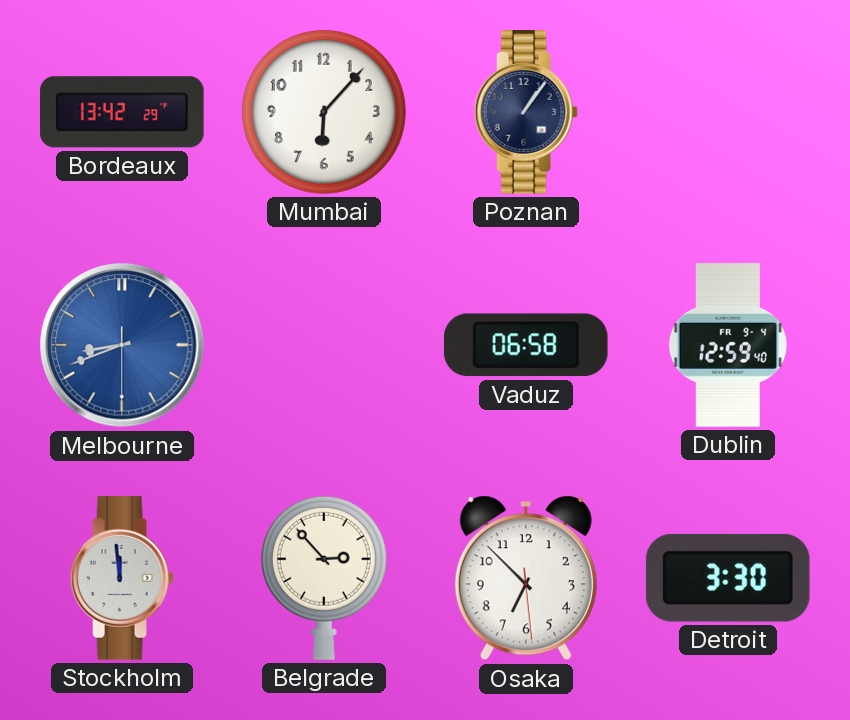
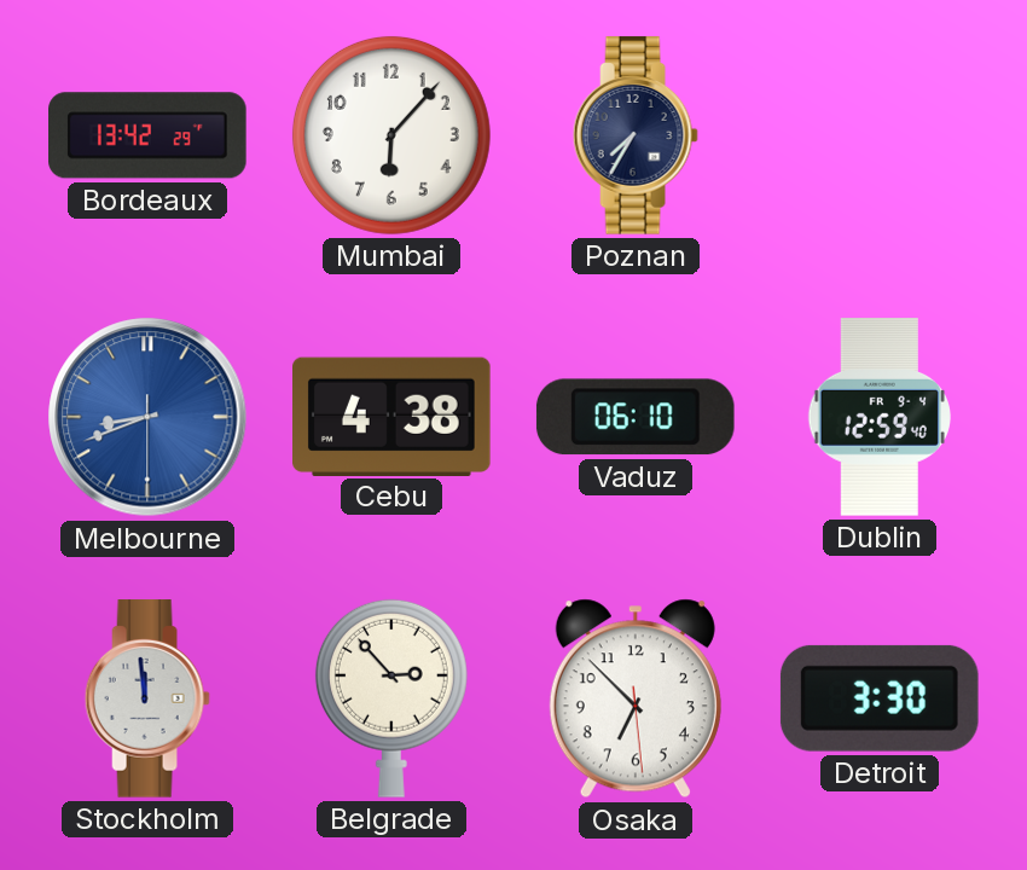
Poznan: 1:06 -> 7:35 (636, 135)
Cebu: none -> 4:38 (393, 416)
Vaduz: 06:58 -> 06:10 (636, 417)
